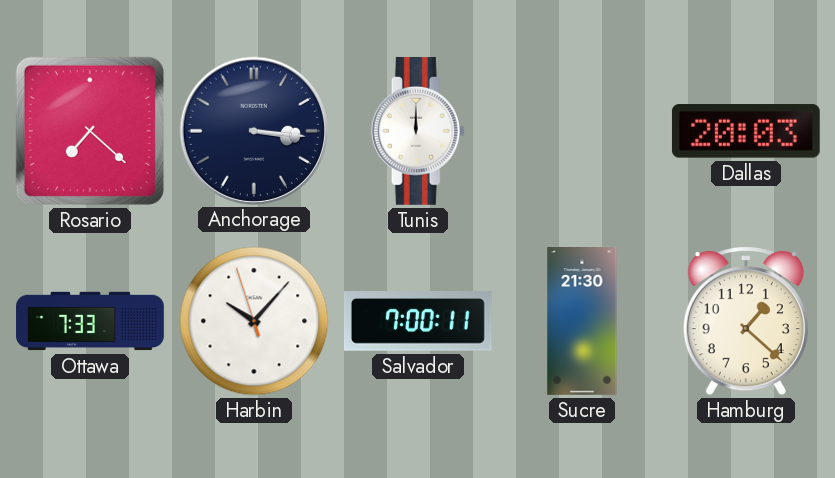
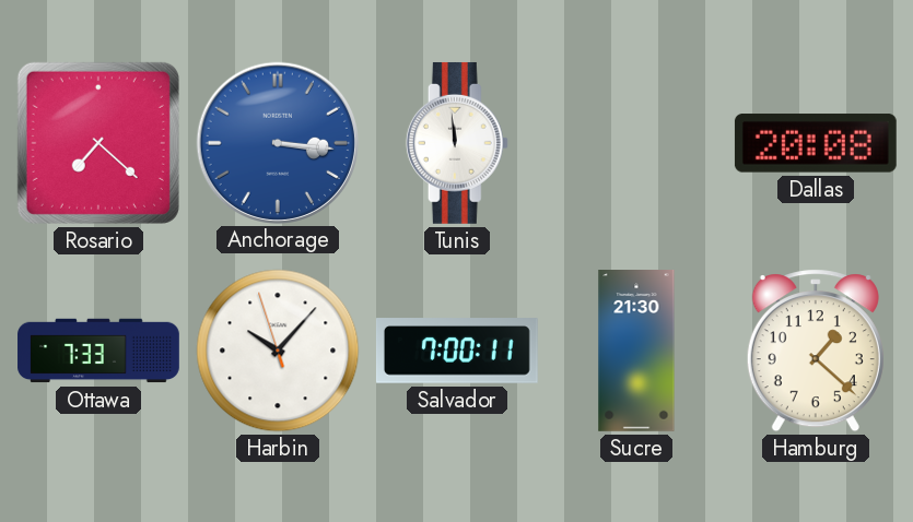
Anchorage dial: navy -> blue (277, 142)
Tunis: 12:00 -> 11:59 (457, 143)
Dallas: 20:03 -> 20:08 (816, 143)
